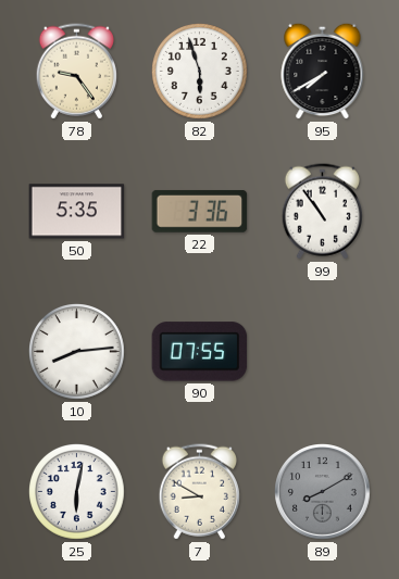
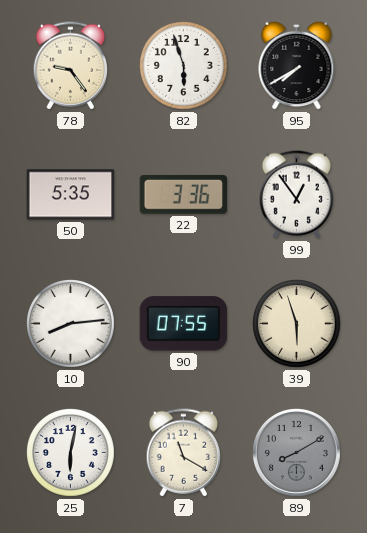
99: 10:54 -> 12:54 (296, 195)
39: none -> 5:57 (297, 324)
7: 8:50 -> 11:20 (183, 453)
